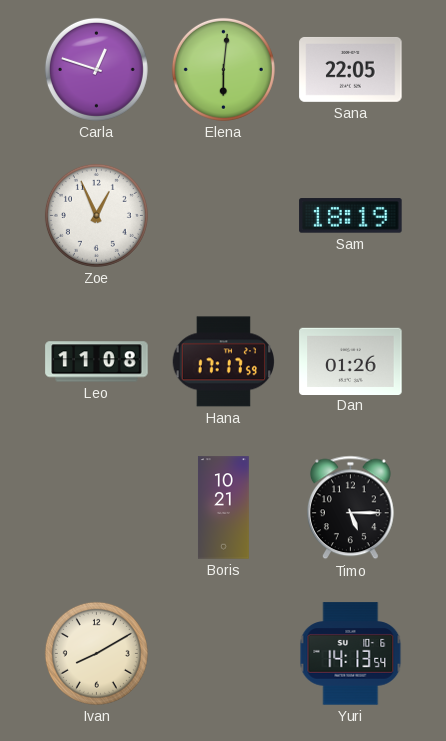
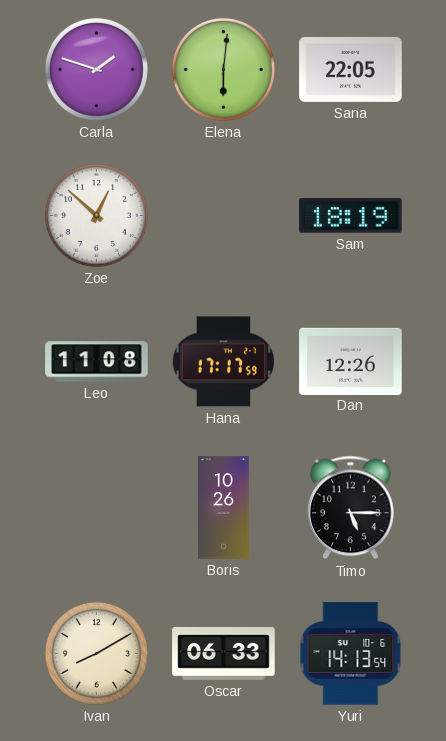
Carla: 12:48 -> 1:48 (96, 69)
Zoe: 12:56 -> 12:52 (96, 215)
Dan: 01:26 -> 12:26 (351, 361)
Boris: 10:21 -> 10:26 (223, 508)
Oscar: none -> 06:33 (224, 654)
